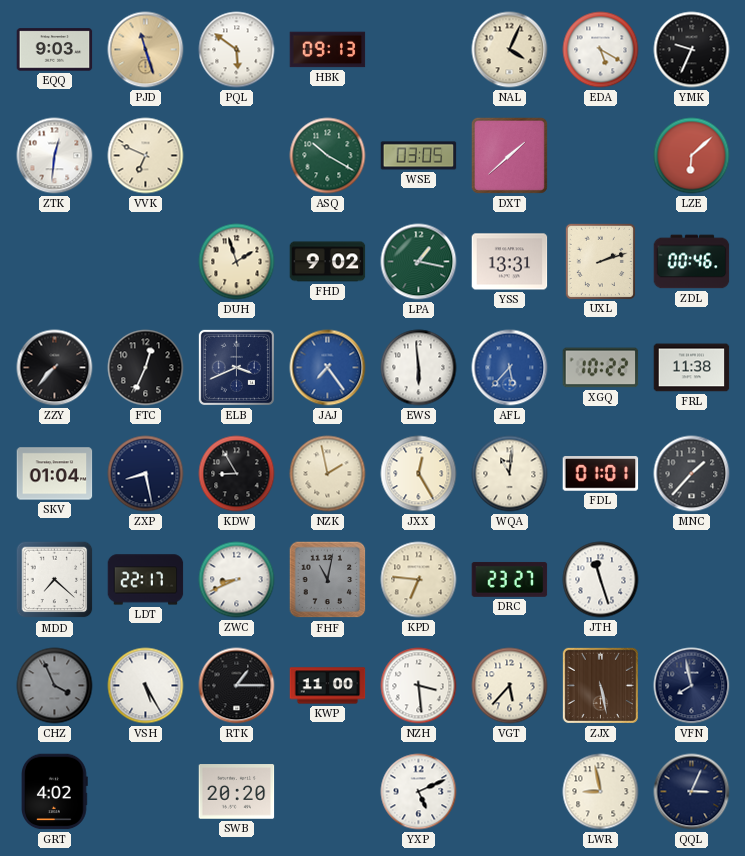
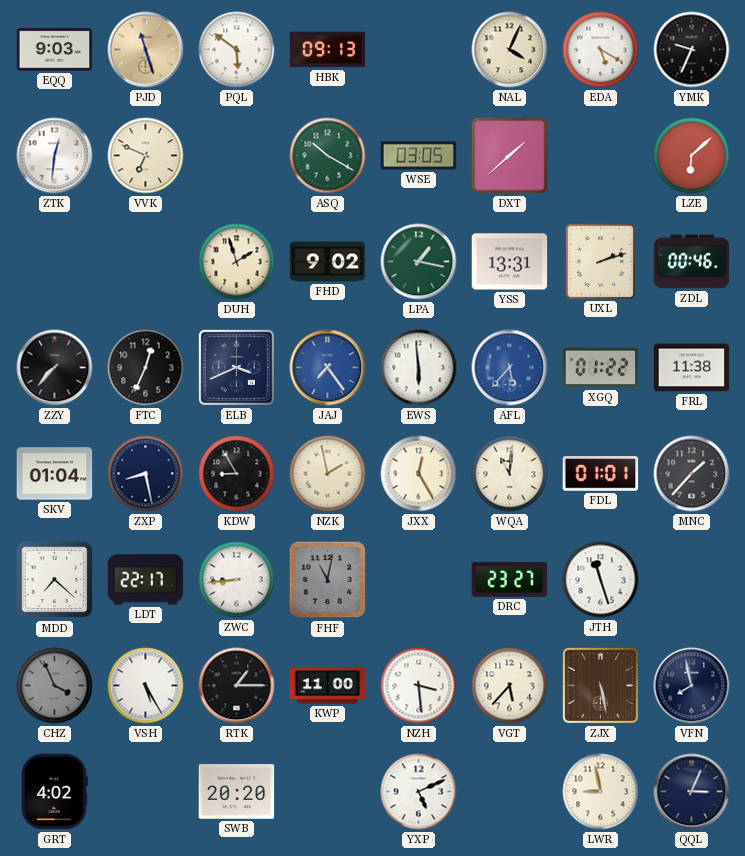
XGQ: 10:22 -> 01:22 (601, 368)
ZWC: 8:41 -> 8:44 (237, 580)
KPD: 6:46 -> none (419, 580)
